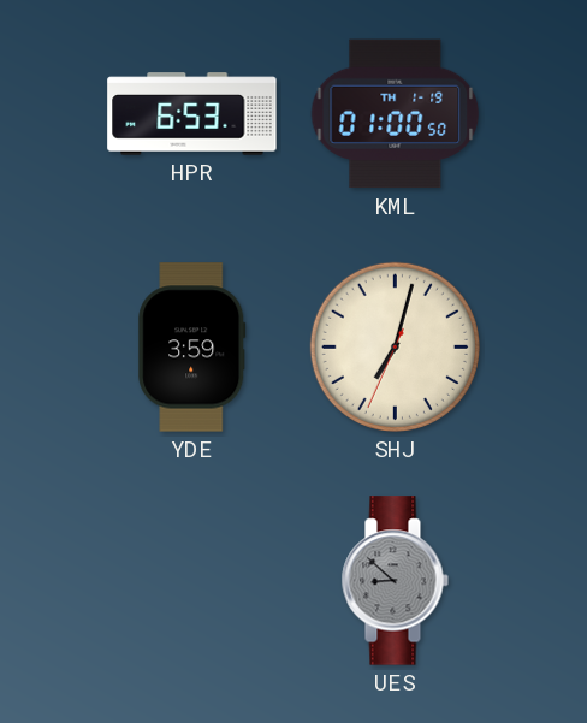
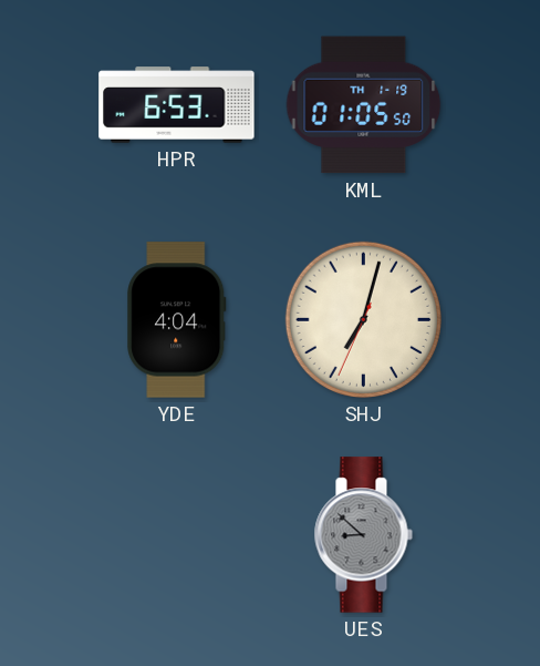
KML: 01:00 -> 01:05 (364, 105)
YDE: 3:59 -> 4:04 (177, 320)
